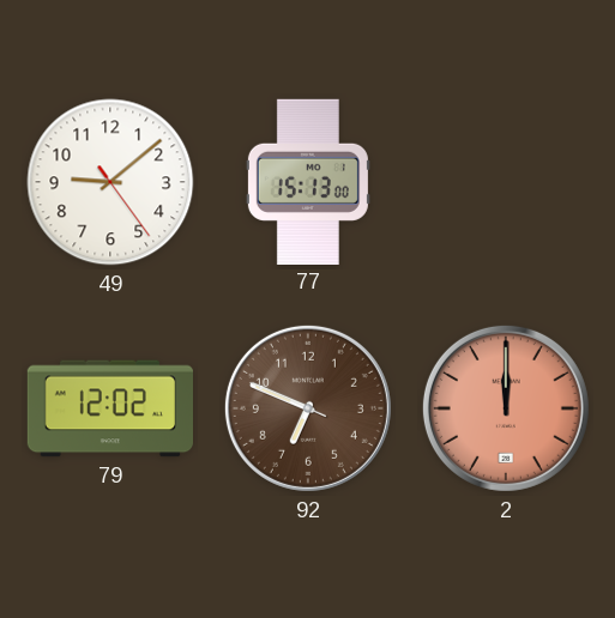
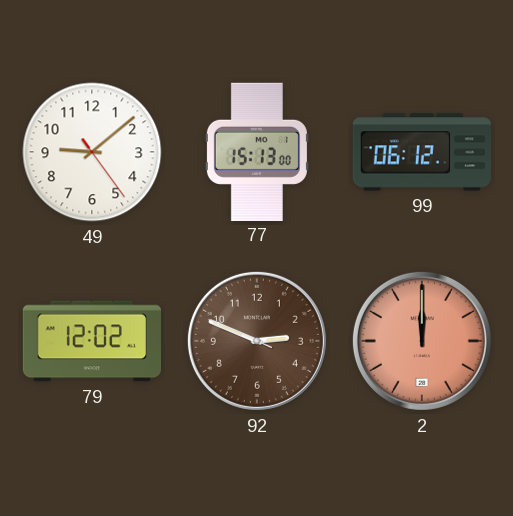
99: none -> 06:12 (421, 152)
92: 6:48 -> 2:48 (257, 341)
